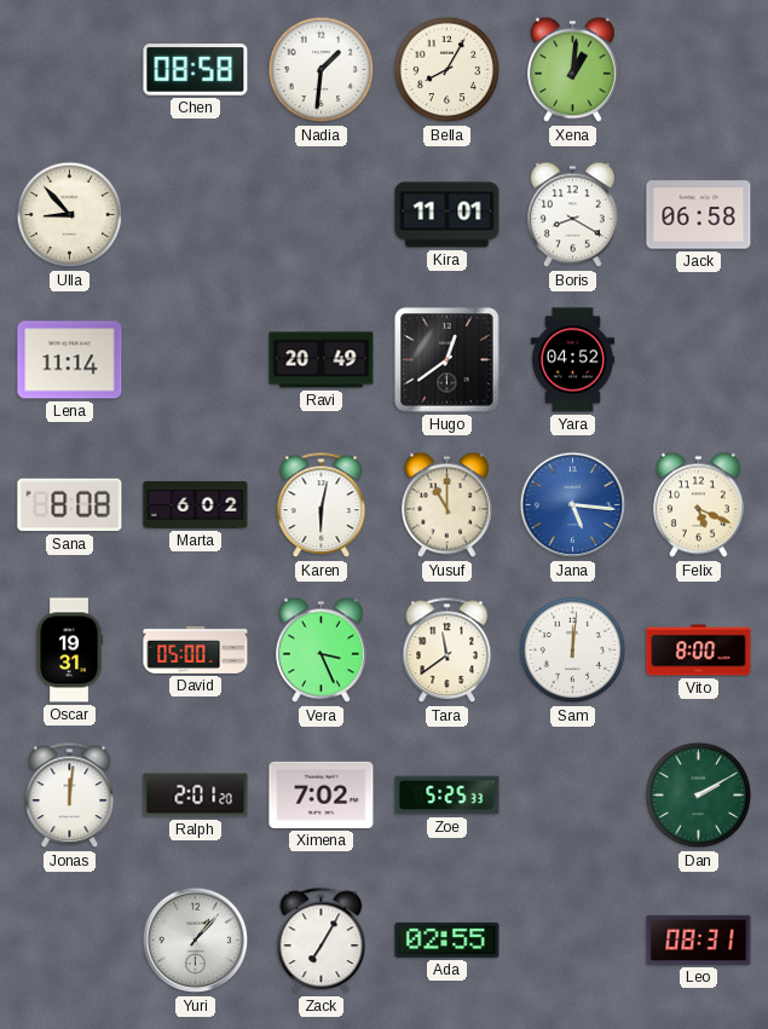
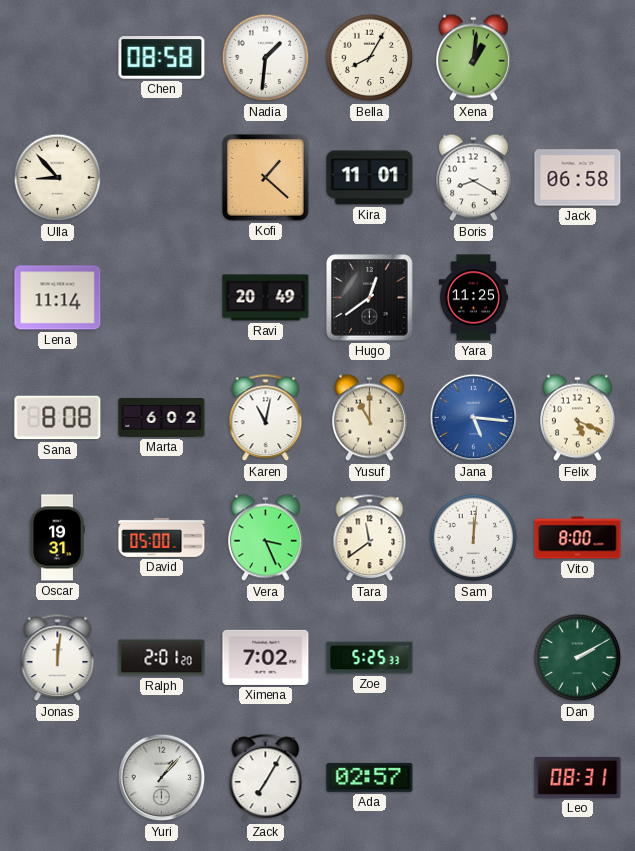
Kofi: none -> 1:22 (266, 178)
Yara: 04:52 -> 11:25 (473, 298)
Karen: 6:02 -> 11:02 (266, 418)
Ada: 02:55 -> 02:57 (370, 777)
